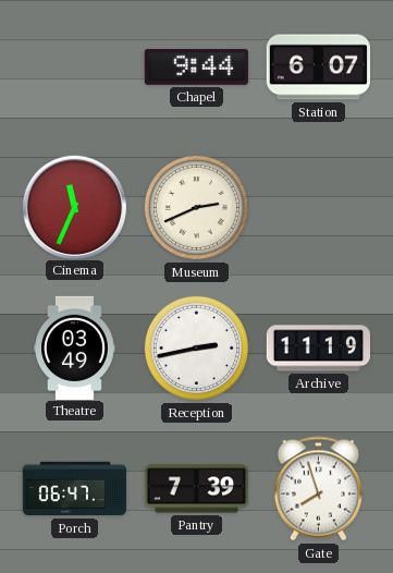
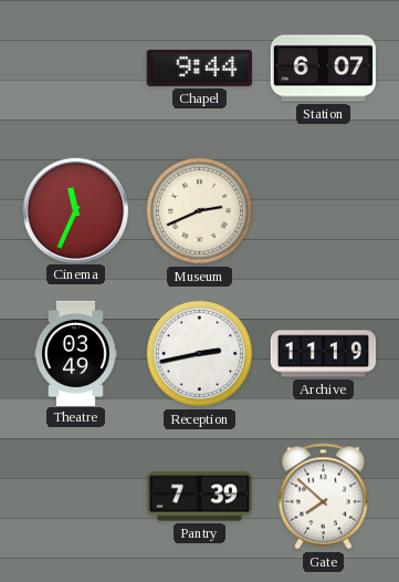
Porch: 06:47 -> none (74, 489)
Gate: 7:57 -> 7:52 (323, 497)
